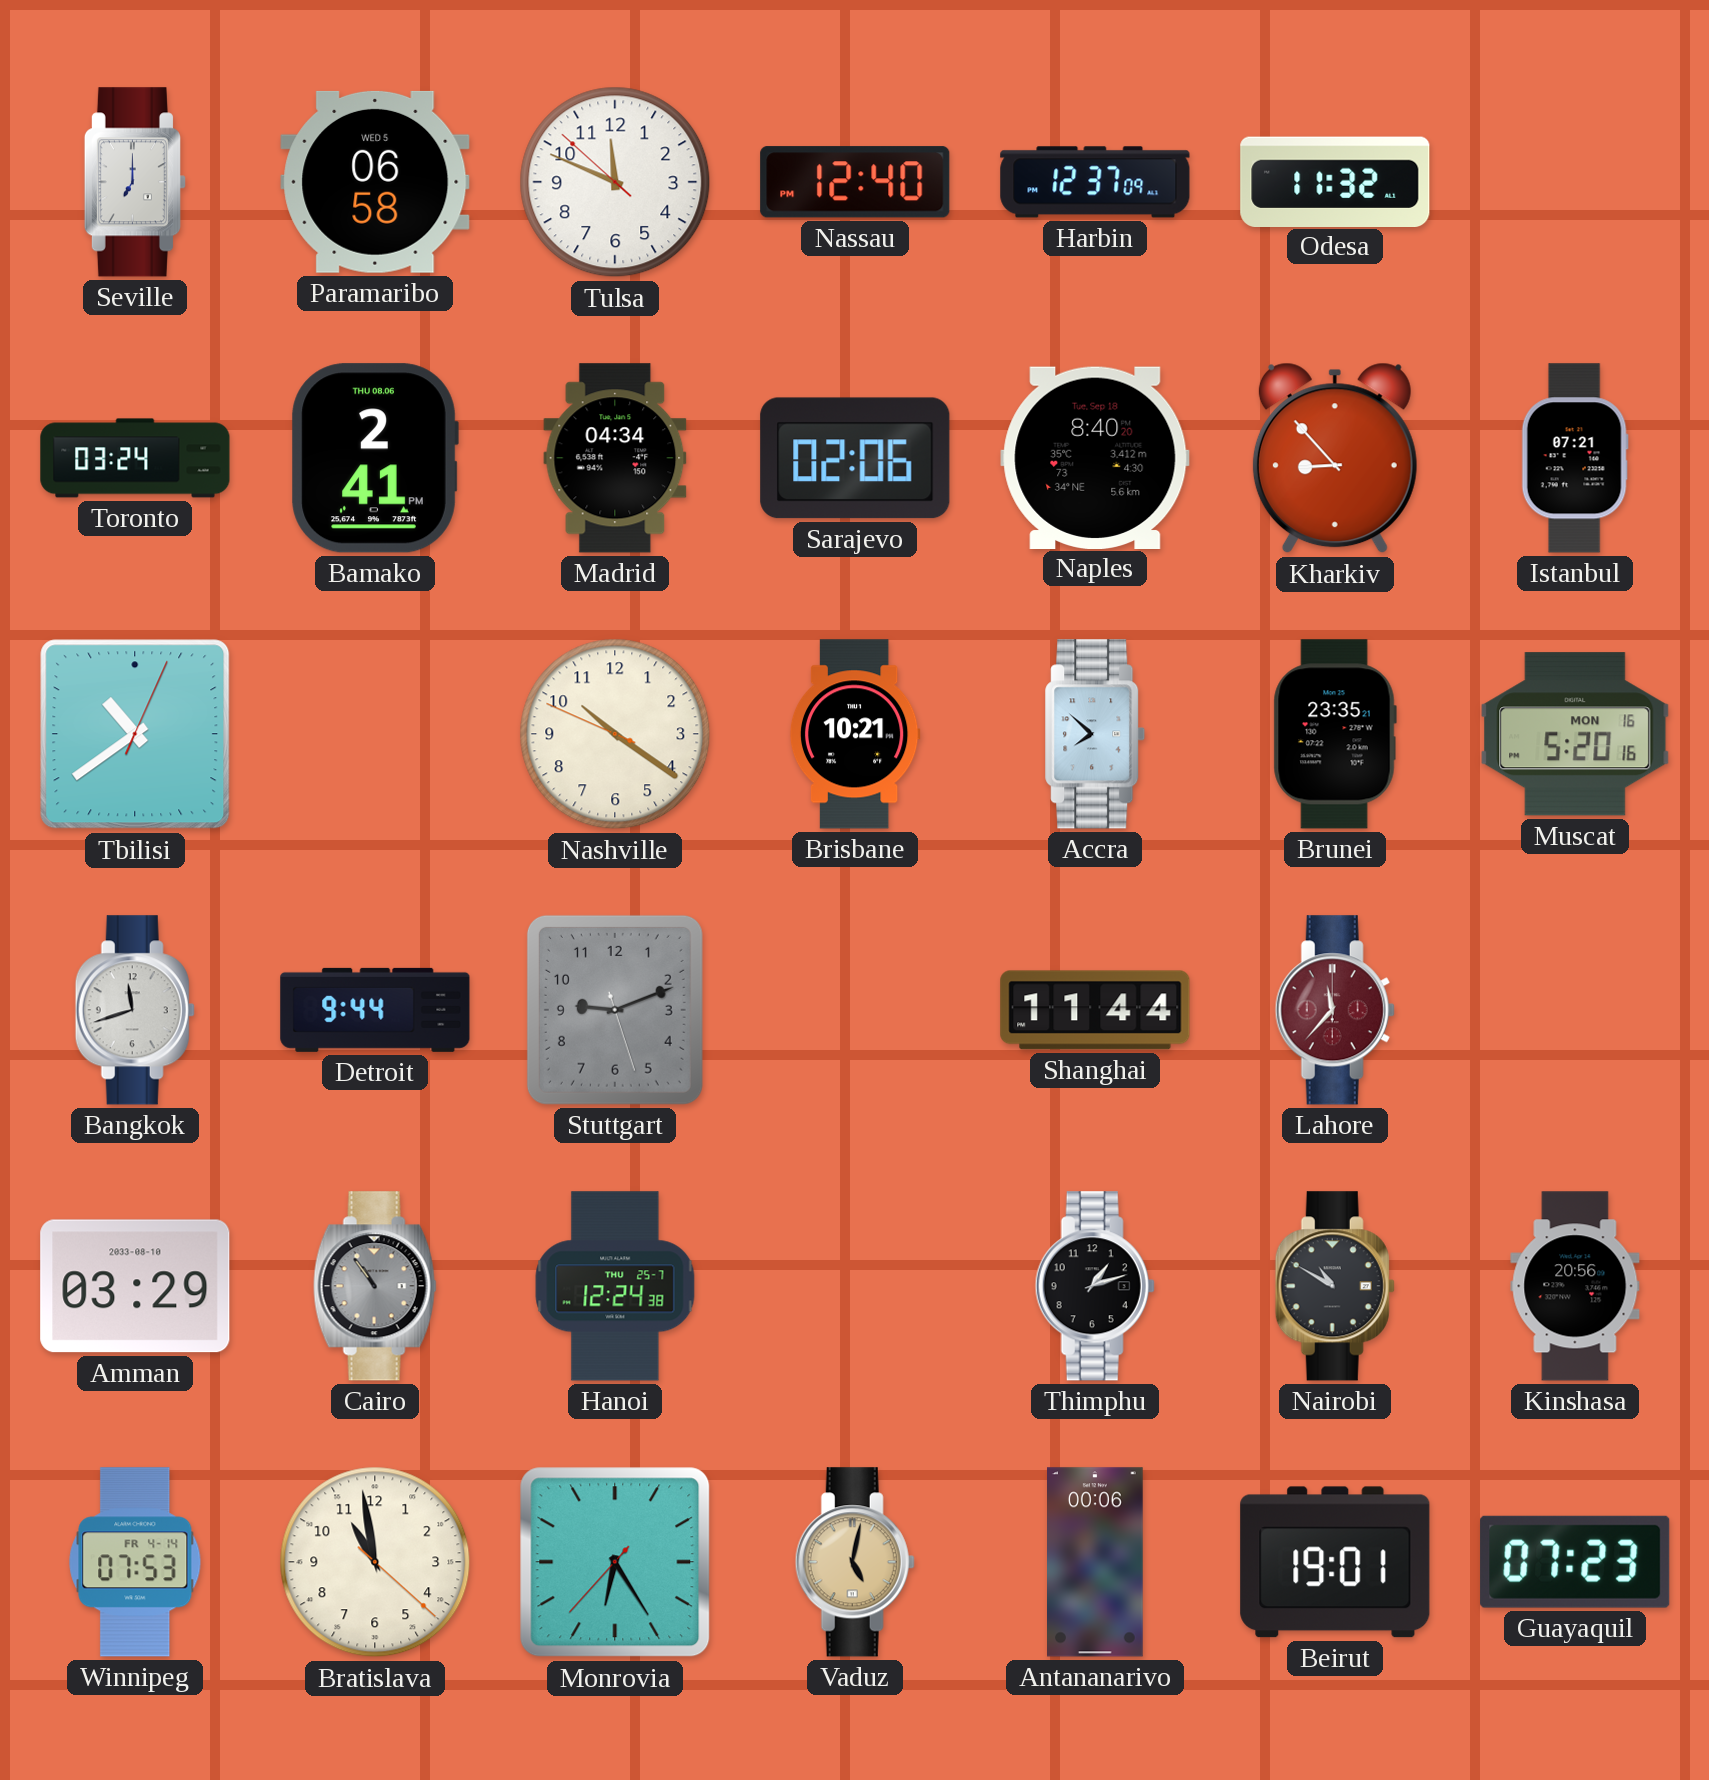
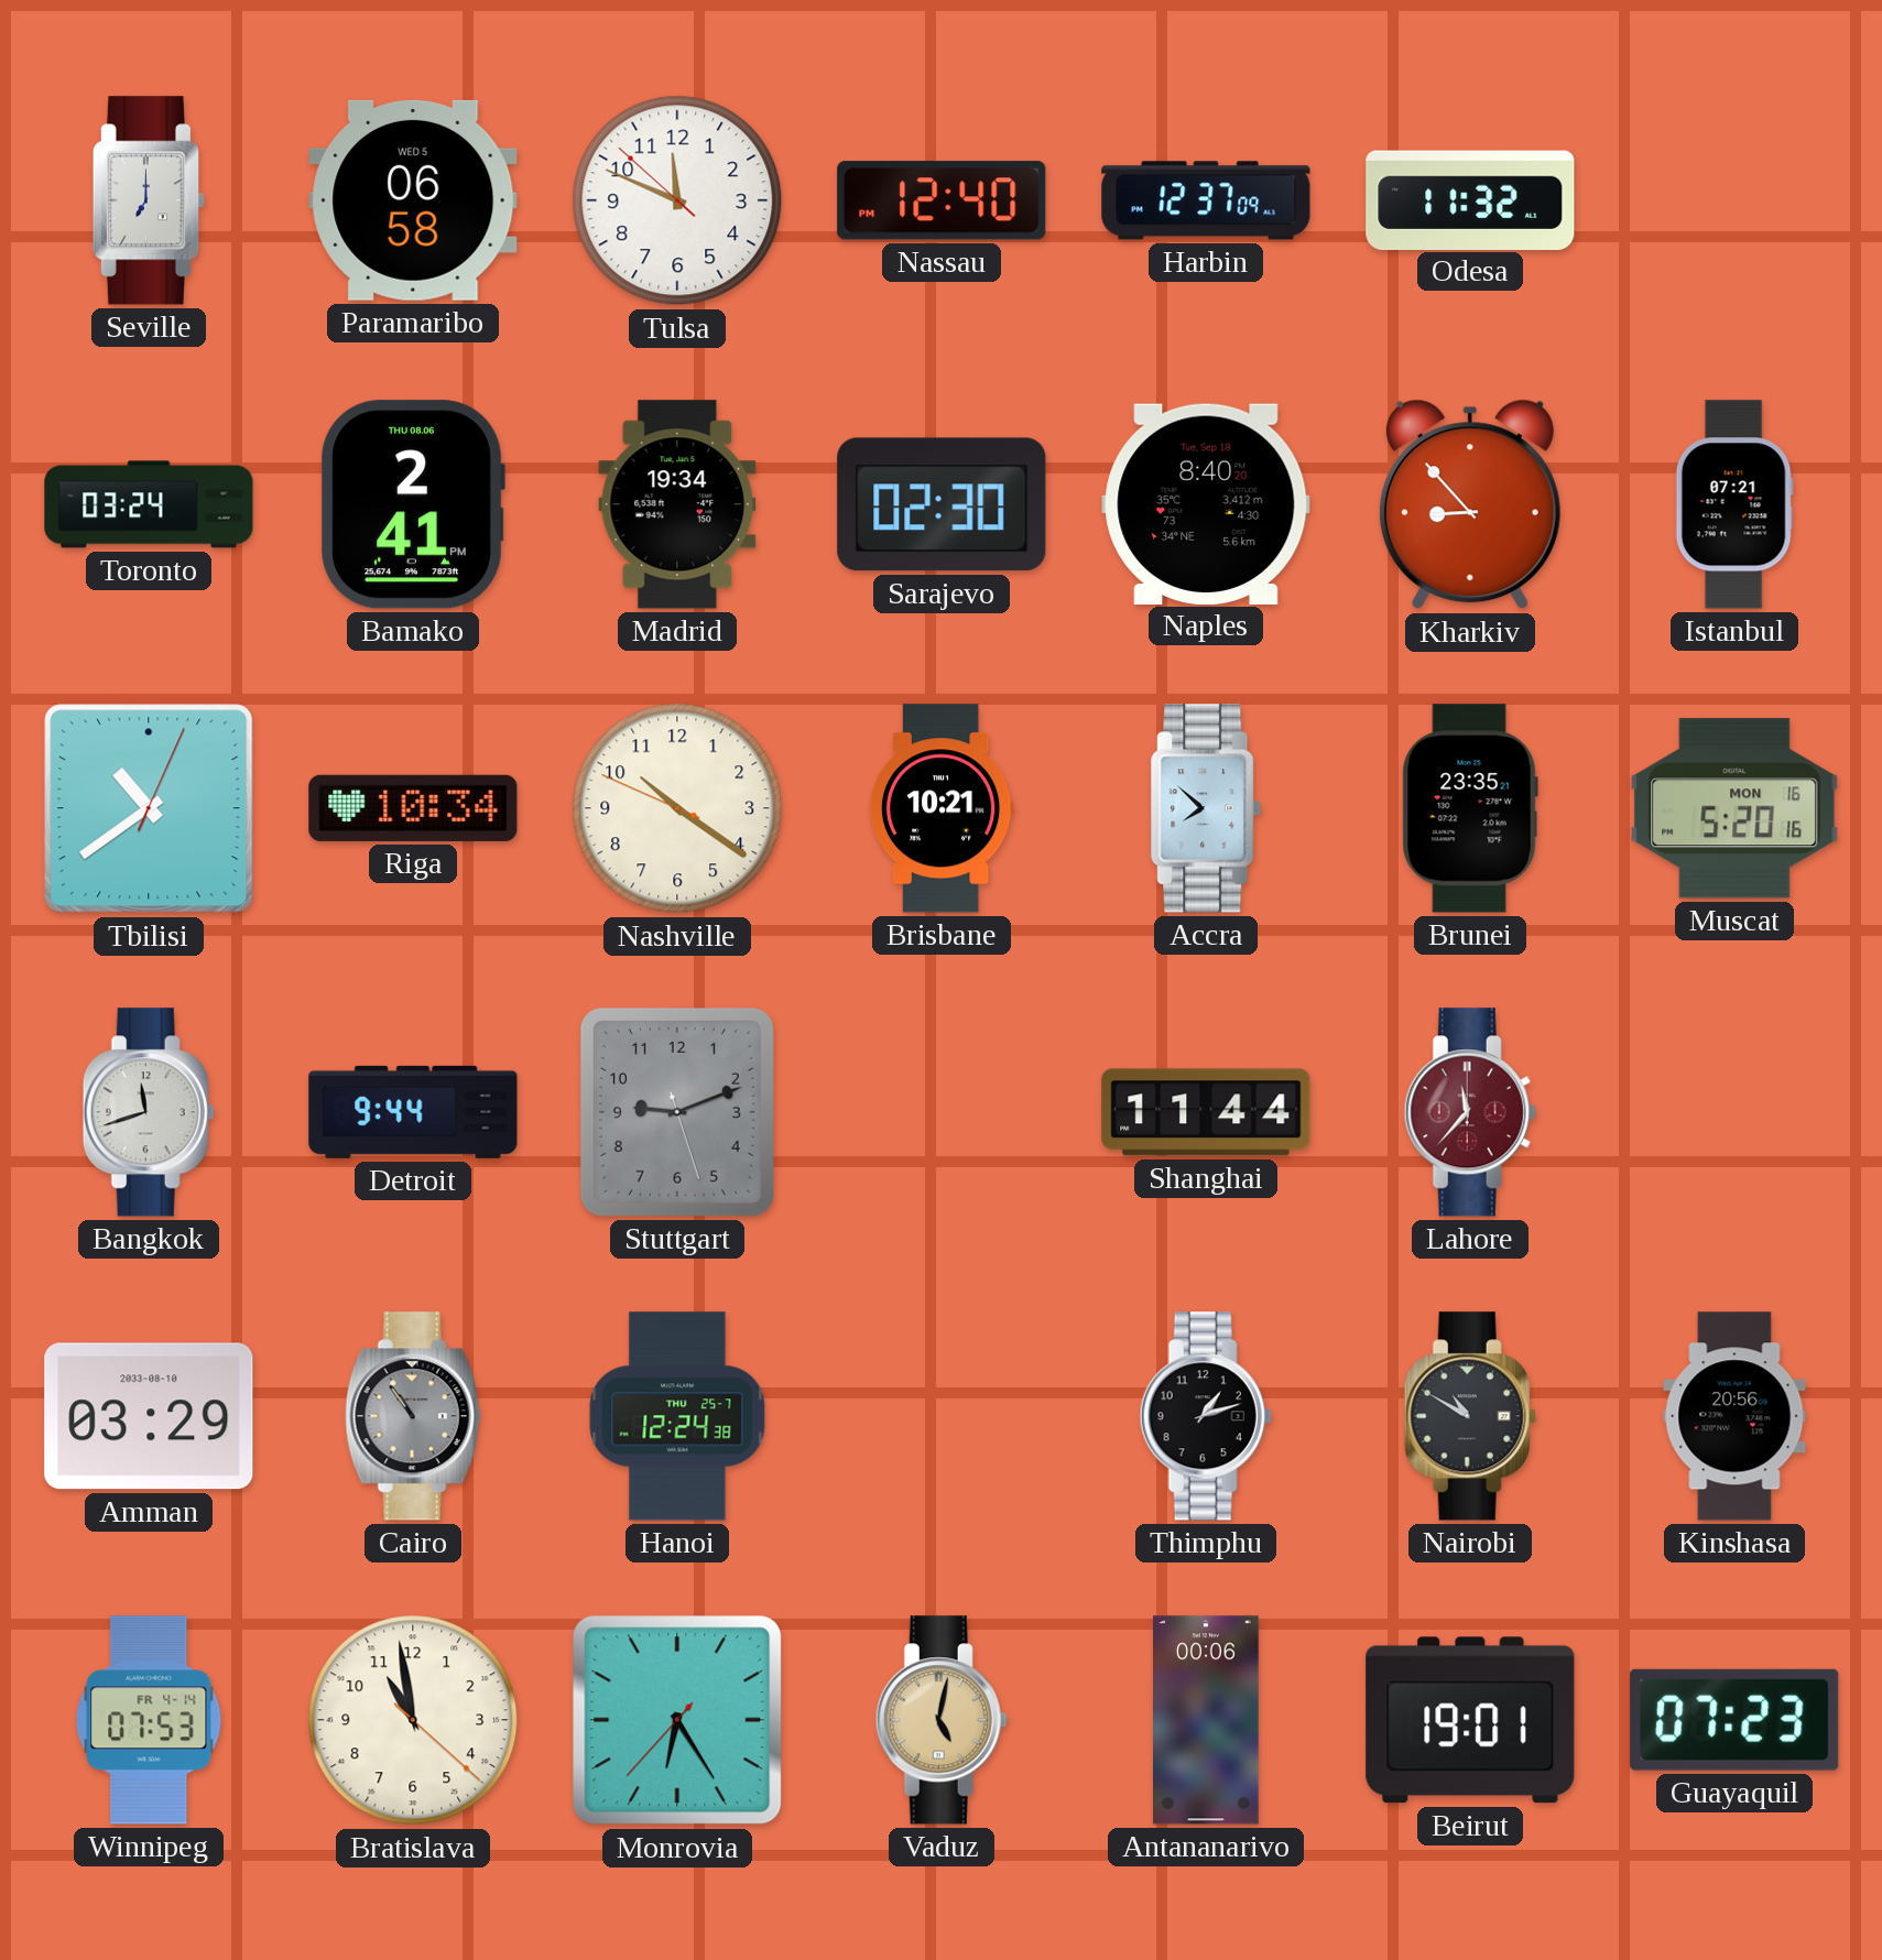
Madrid: 04:34 -> 19:34 (677, 504)
Sarajevo: 02:06 -> 02:30 (942, 504)
Riga: none -> 10:34 (413, 808)
